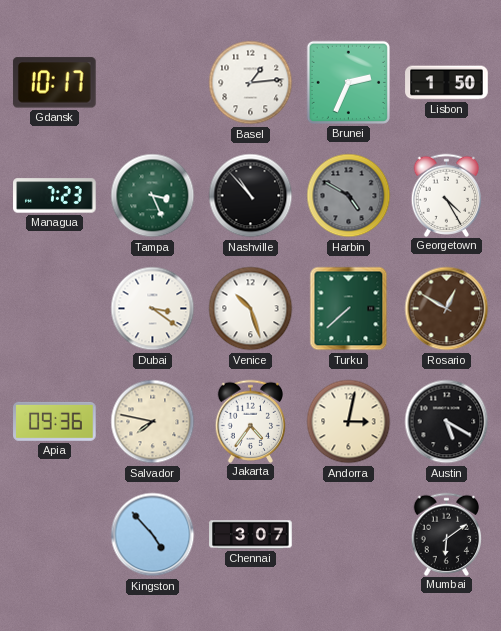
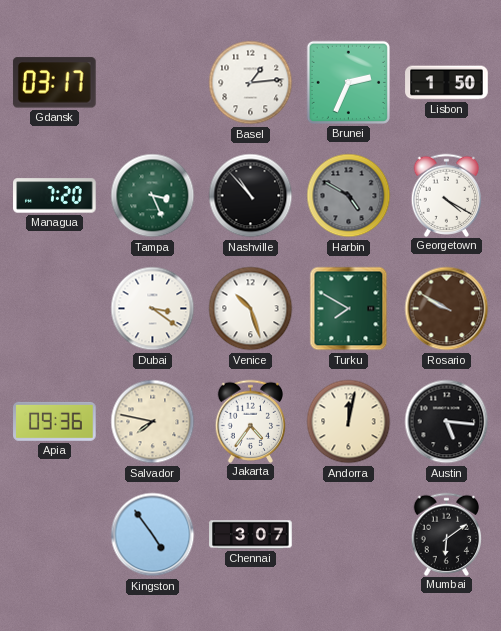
Gdansk: 10:17 -> 03:17 (54, 83)
Managua: 7:23 -> 7:20 (55, 196)
Georgetown: 4:25 -> 4:20 (447, 195)
Turku: 7:38 -> 7:50 (349, 309)
Rosario: 12:50 -> 9:50 (447, 309)
Andorra: 3:02 -> 12:02 (349, 422)
Austin: 5:20 -> 5:16 (447, 422)
Kingston: 4:53 -> 4:54 (153, 535)
